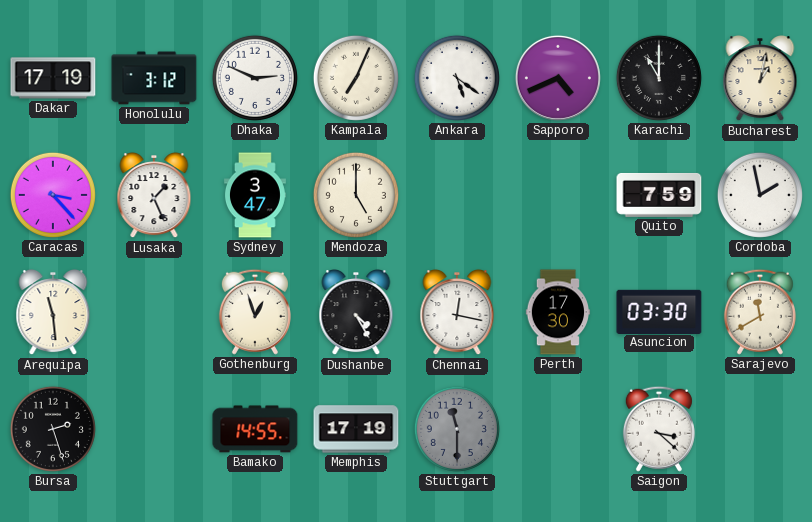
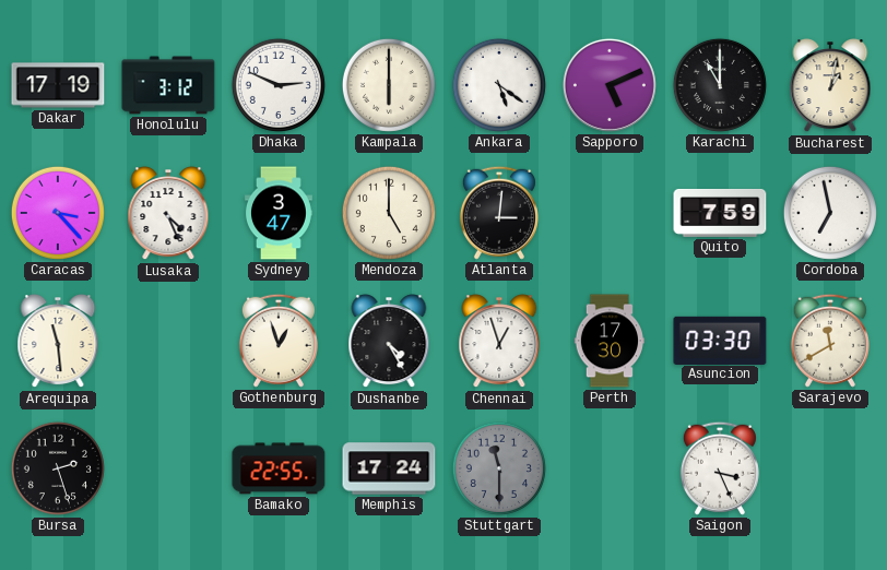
Kampala: 7:04 -> 6:00 (389, 85)
Sapporo: 4:41 -> 5:11 (610, 85)
Lusaka: 1:26 -> 4:26 (168, 214)
Atlanta: none -> 3:01 (499, 213)
Cordoba: 1:58 -> 6:58 (830, 213)
Chennai: 12:17 -> 12:57 (499, 342)
Bamako: 14:55 -> 22:55 (279, 468)
Memphis: 17:19 -> 17:24 (389, 468)
Saigon: 3:22 -> 3:26 (720, 468)
